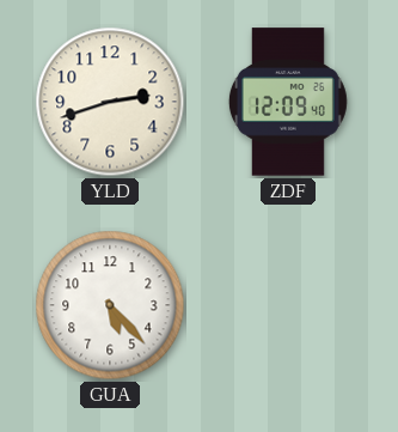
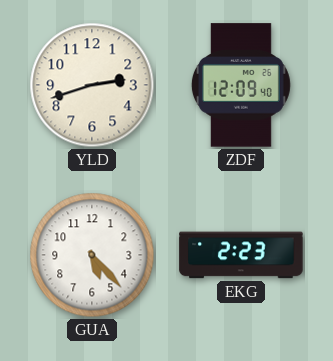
EKG: none -> 2:23 (241, 255)
